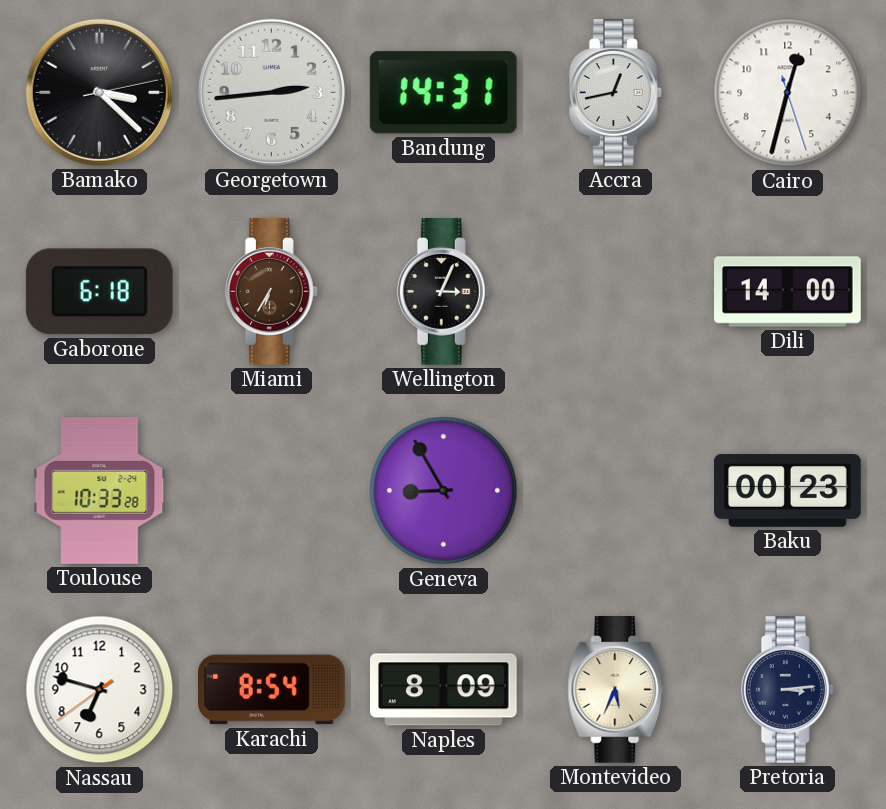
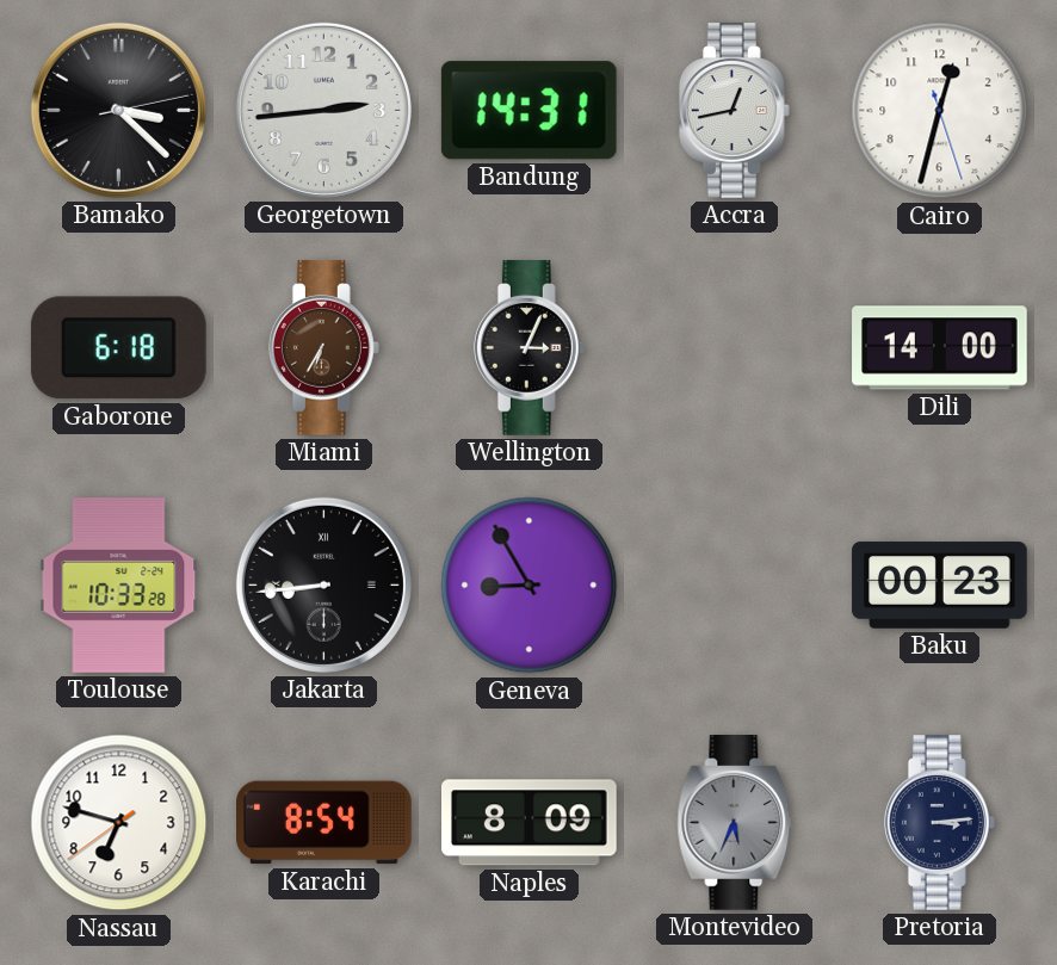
Jakarta: none -> 8:44 (323, 584)
Montevideo dial: cream -> grey (735, 823)
